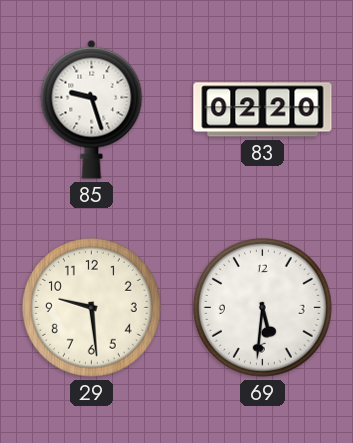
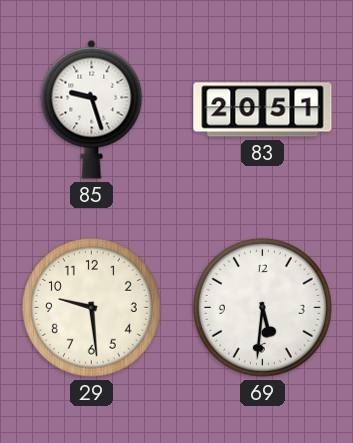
83: 02:20 -> 20:51 (263, 110)
